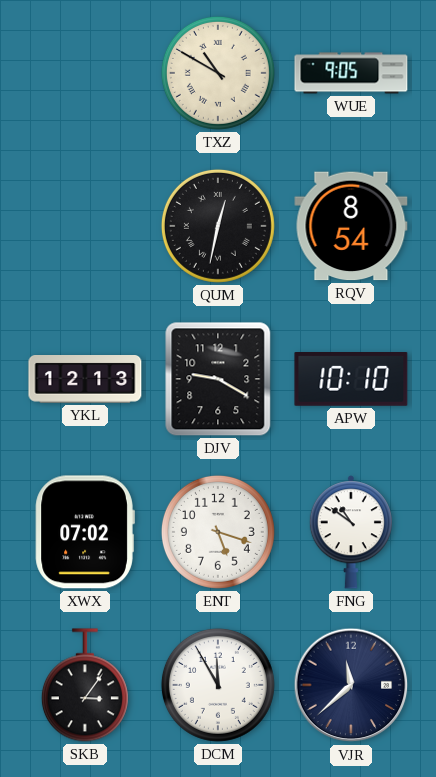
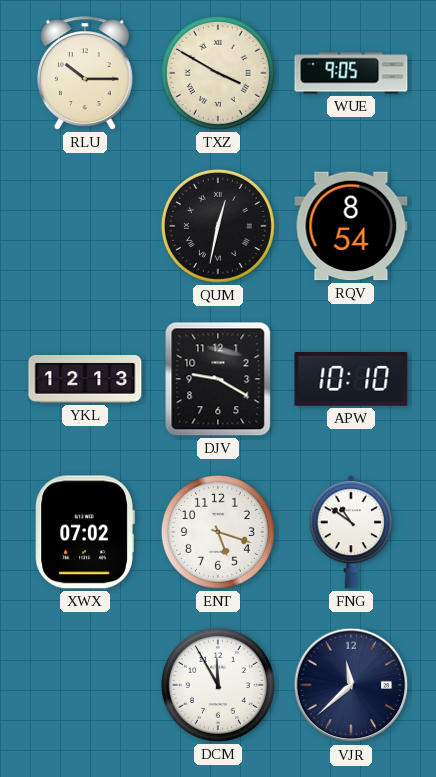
RLU: none -> 10:15 (85, 73)
TXZ: 10:50 -> 3:50 (218, 73)
SKB: 3:06 -> none (85, 685)
